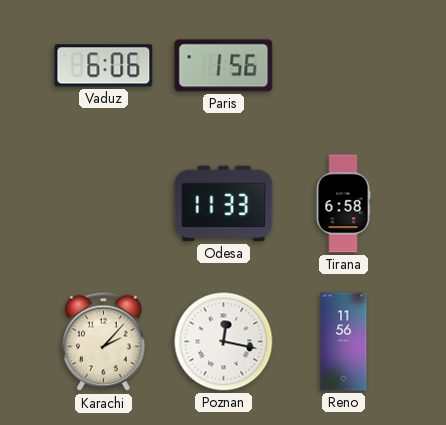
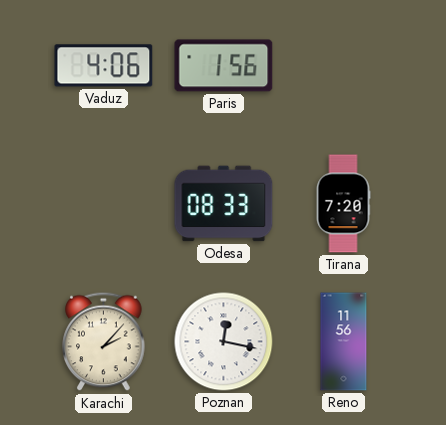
Vaduz: 6:06 -> 4:06 (104, 66)
Odesa: 11:33 -> 08:33 (224, 204)
Tirana: 6:58 -> 7:20 (343, 204)
